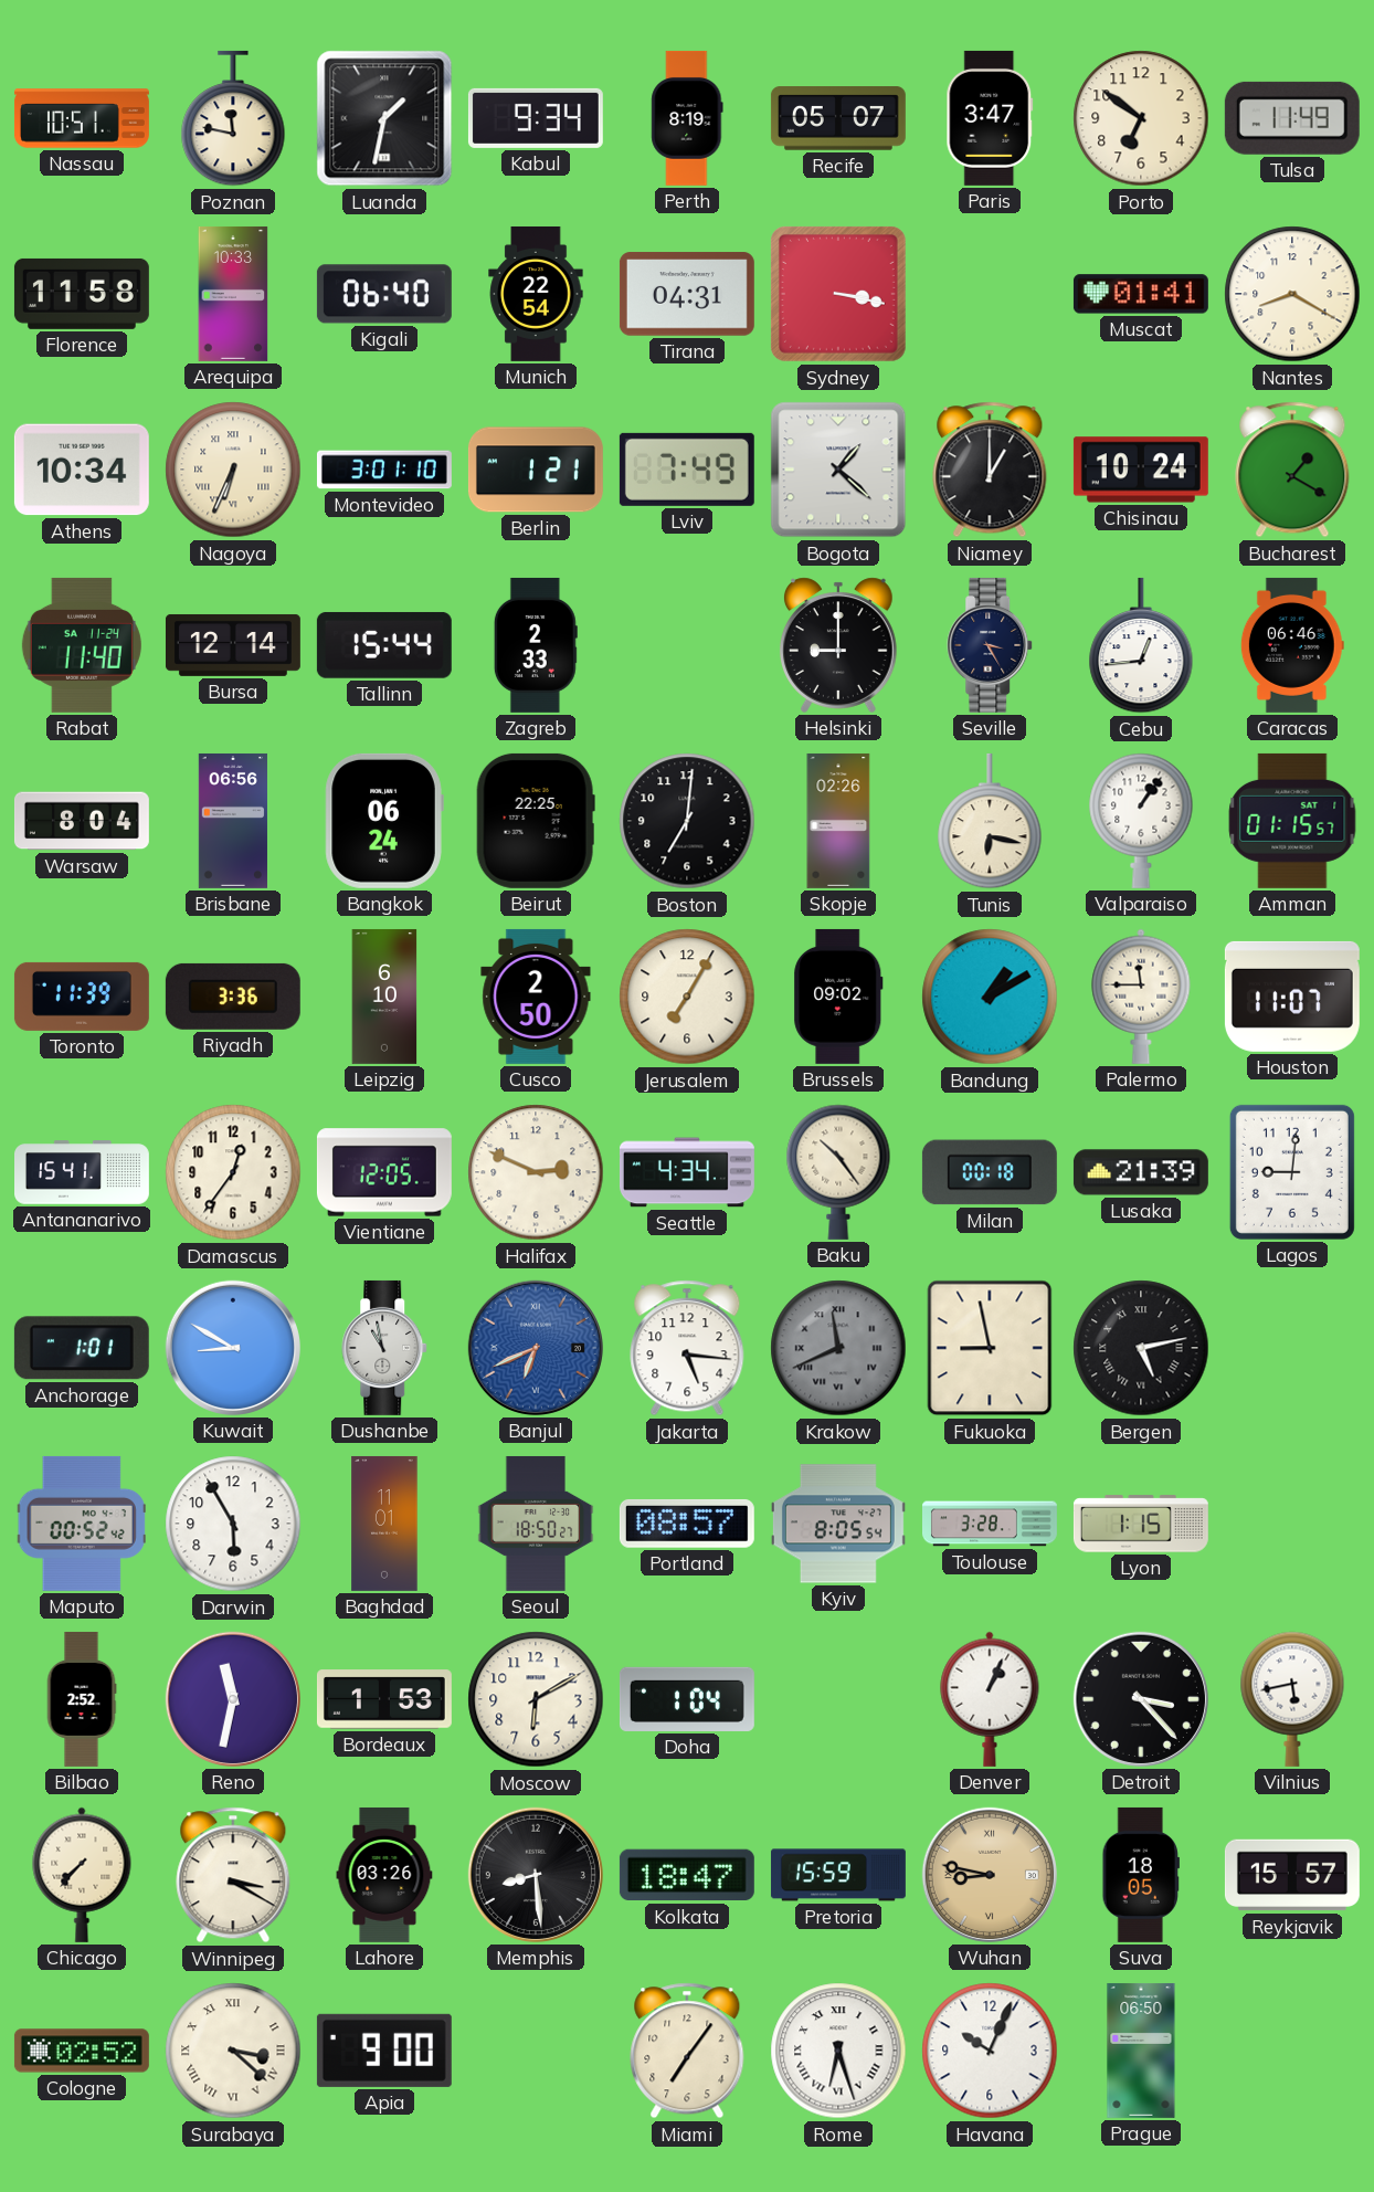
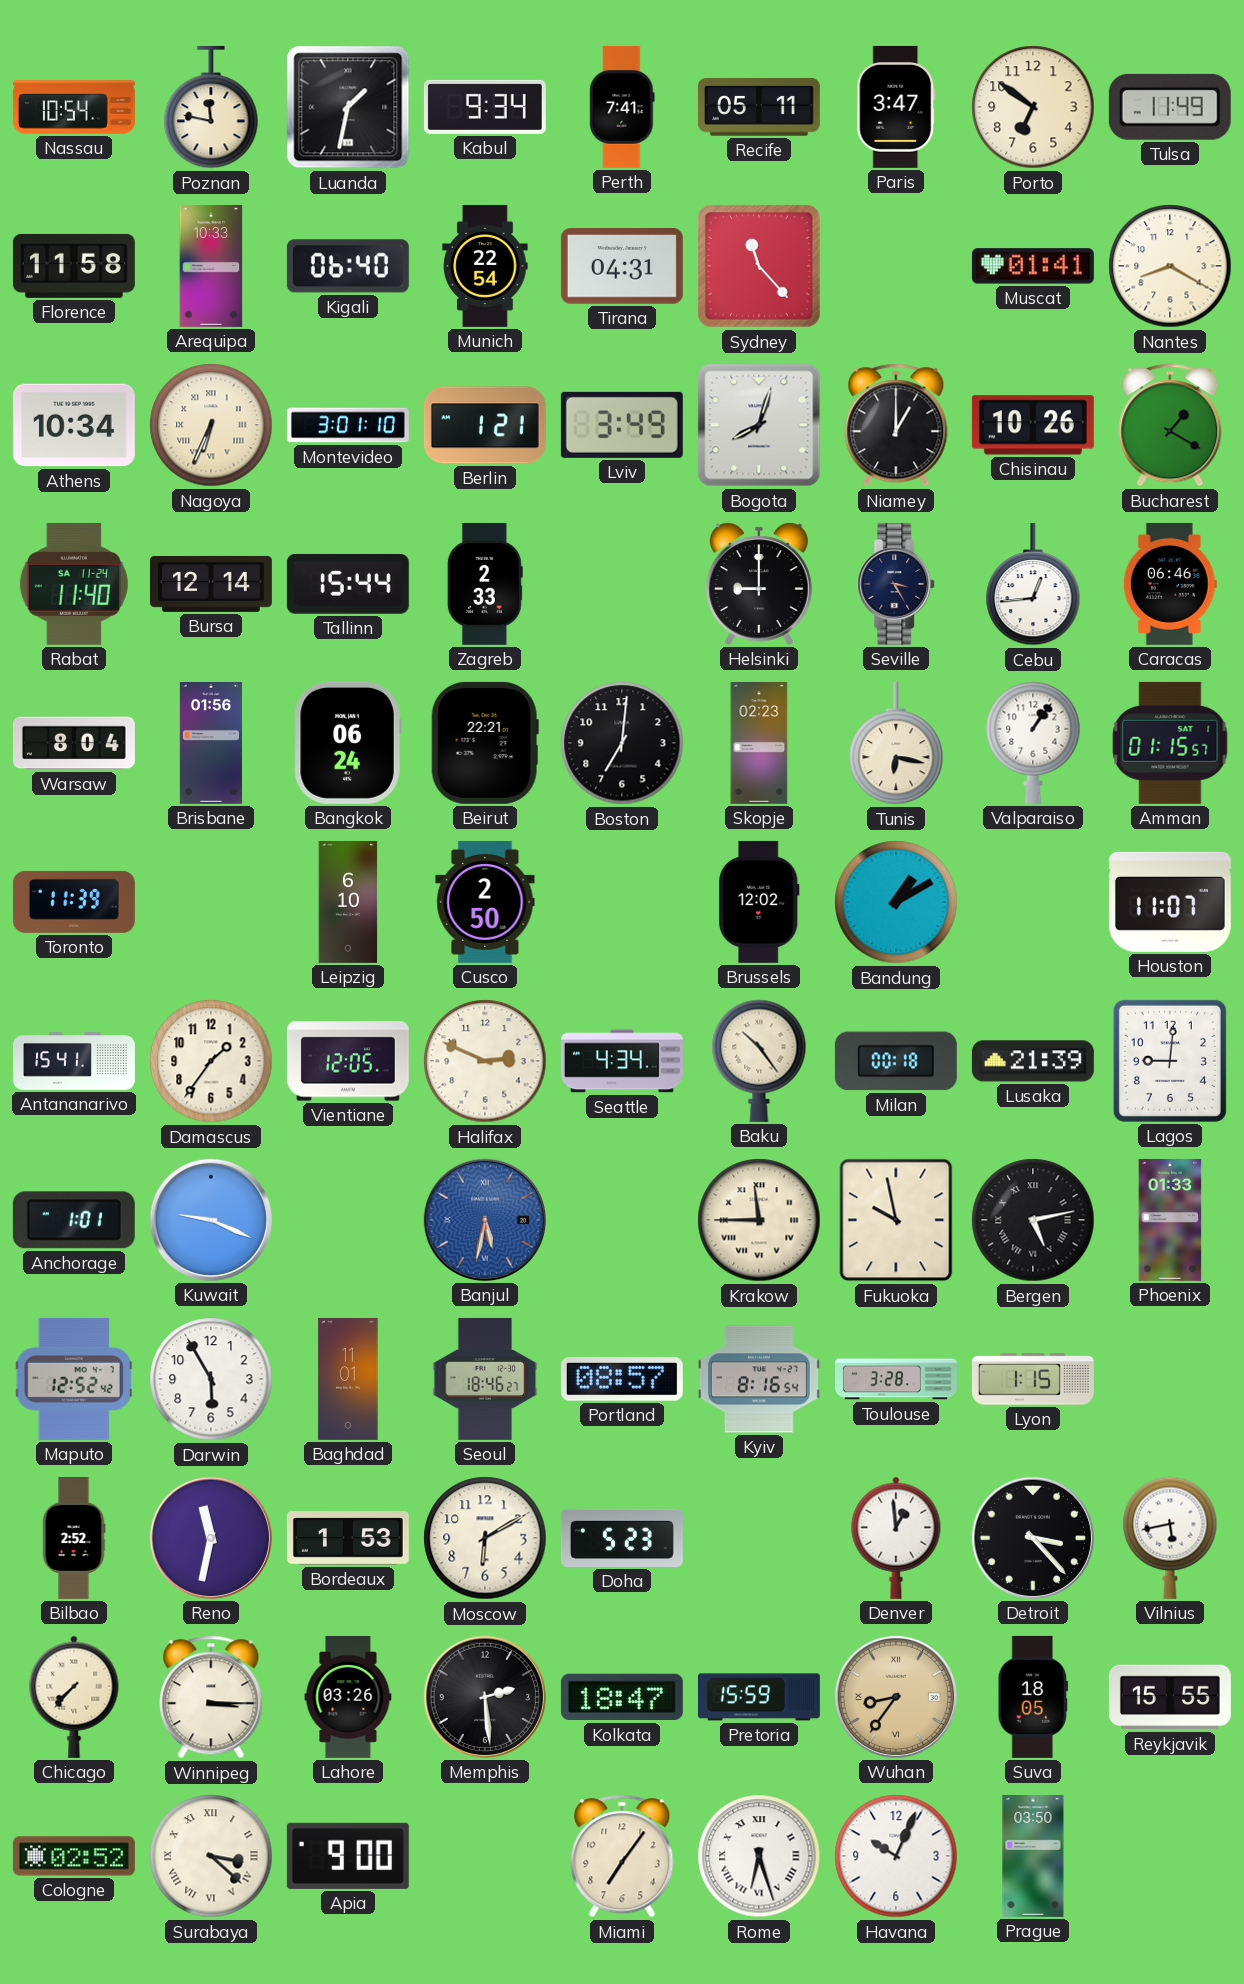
Nassau: 10:51 -> 10:54 (74, 107)
Perth: 8:19 -> 7:41 (622, 107)
Recife: 05:07 -> 05:11 (759, 107)
Sydney: 3:17 -> 11:23 (759, 266)
Lviv: 7:49 -> 3:49 (622, 425)
Bogota: 1:22 -> 8:03 (759, 425)
Chisinau: 10:24 -> 10:26 (1033, 425)
Brisbane: 06:56 -> 01:56 (210, 743)
Beirut: 22:25 -> 22:21 (485, 743)
Skopje: 02:26 -> 02:23 (759, 743)
Riyadh: 3:36 -> none (233, 997)
Jerusalem: 7:05 -> none (687, 997)
Brussels: 09:02 -> 12:02 (759, 902)
Palermo: 11:45 -> none (1141, 997)
Damascus: 12:36 -> 1:36 (211, 1061)
Kuwait: 8:50 -> 9:19 (211, 1220)
Dushanbe: 10:58 -> none (385, 1348)
Banjul: 6:41 -> 5:32 (485, 1220)
Jakarta: 5:16 -> none (687, 1348)
Krakow: 11:41 -> 11:45 (759, 1220)
Krakow dial: grey -> cream (759, 1220)
Fukuoka: 8:58 -> 9:58 (896, 1220)
Phoenix: none -> 01:33 (1170, 1220)
Maputo: 00:52 -> 12:52 (74, 1379)
Seoul: 18:50 -> 18:46 (485, 1379)
Kyiv: 8:05 -> 8:16 (759, 1379)
Doha: 1:04 -> 5:23 (622, 1538)
Denver: 1:04 -> 12:59 (896, 1538)
Winnipeg: 3:20 -> 3:15 (211, 1697)
Memphis: 8:29 -> 2:29 (485, 1697)
Wuhan: 8:47 -> 8:36 (896, 1697)
Reykjavik: 15:57 -> 15:55 (1170, 1697)
Prague: 06:50 -> 03:50 (1033, 1856)
